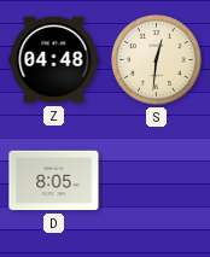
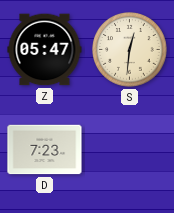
Z: 04:48 -> 05:47 (45, 50)
D: 8:05 -> 7:23 (45, 150)
